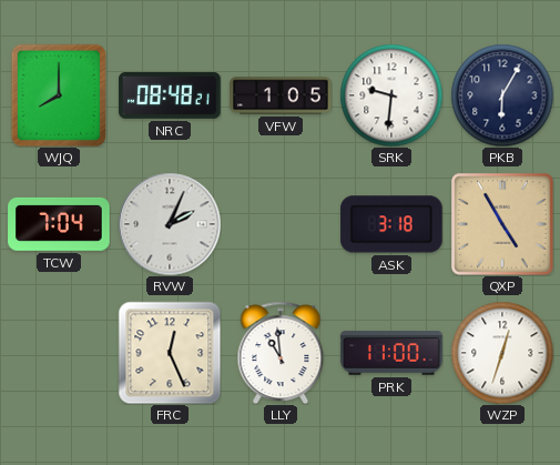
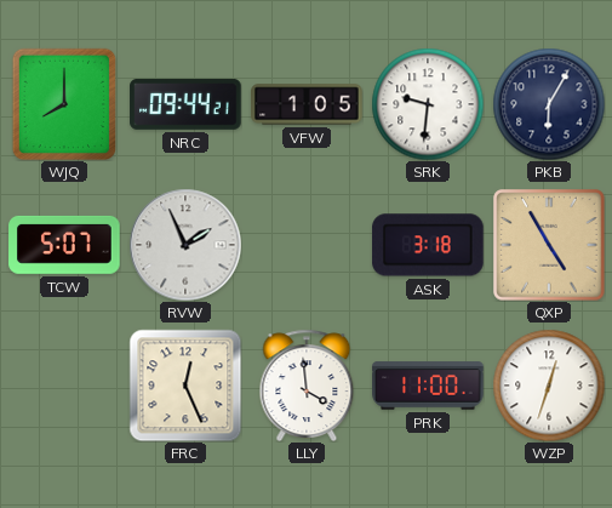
NRC: 08:48 -> 09:44 (185, 104)
TCW: 7:04 -> 5:07 (64, 245)
RVW: 2:04 -> 1:56 (185, 245)
LLY: 10:59 -> 3:59 (307, 386)
